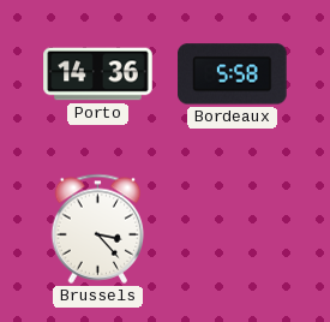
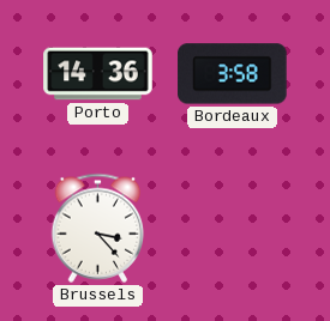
Bordeaux: 5:58 -> 3:58 (233, 74)
